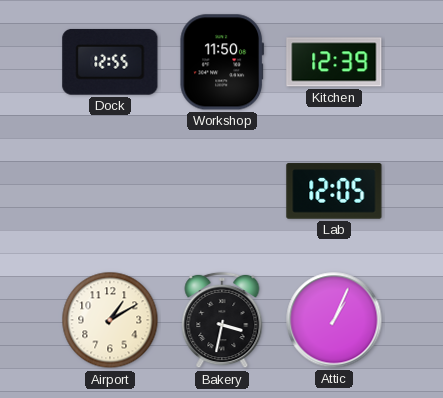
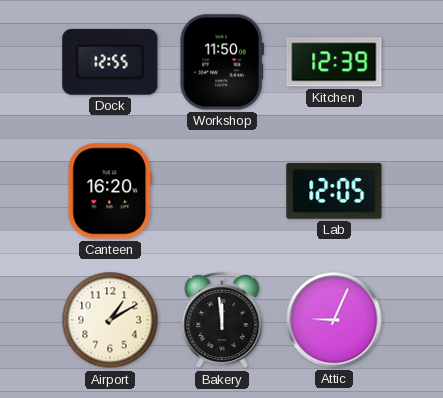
Canteen: none -> 16:20 (110, 191)
Bakery: 3:32 -> 11:59 (222, 320)
Attic: 1:04 -> 9:04 (334, 320)
